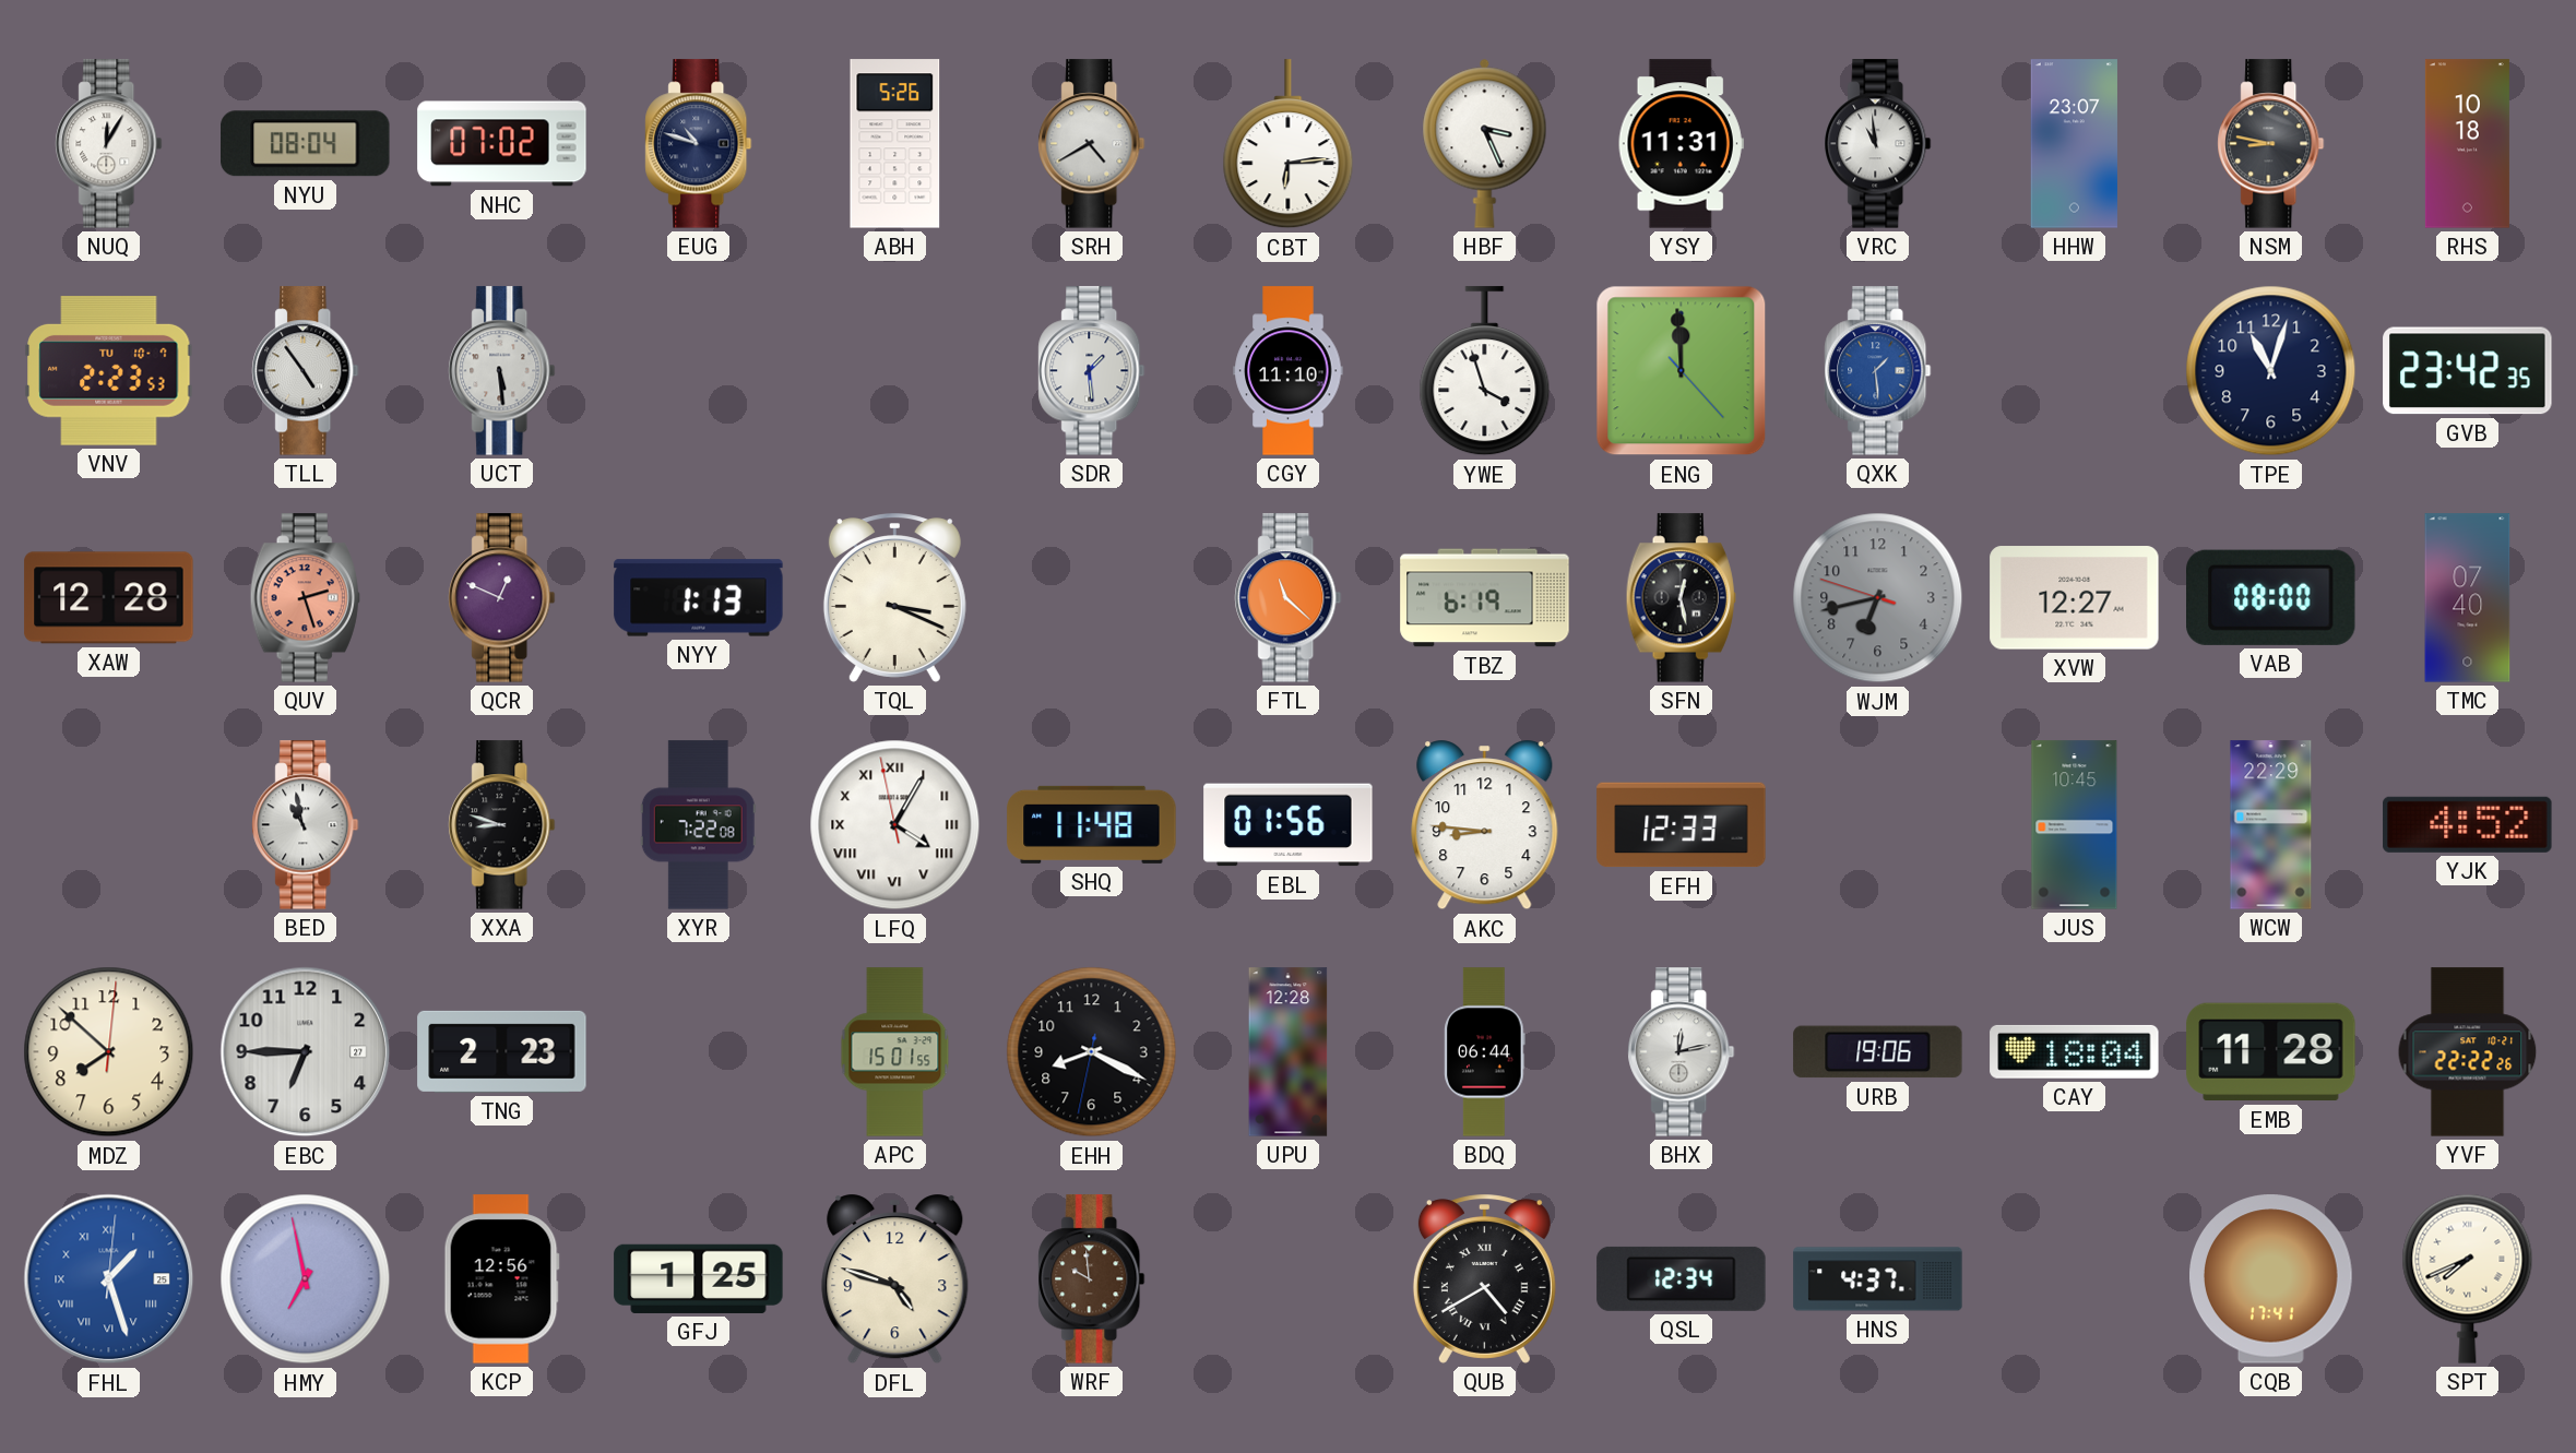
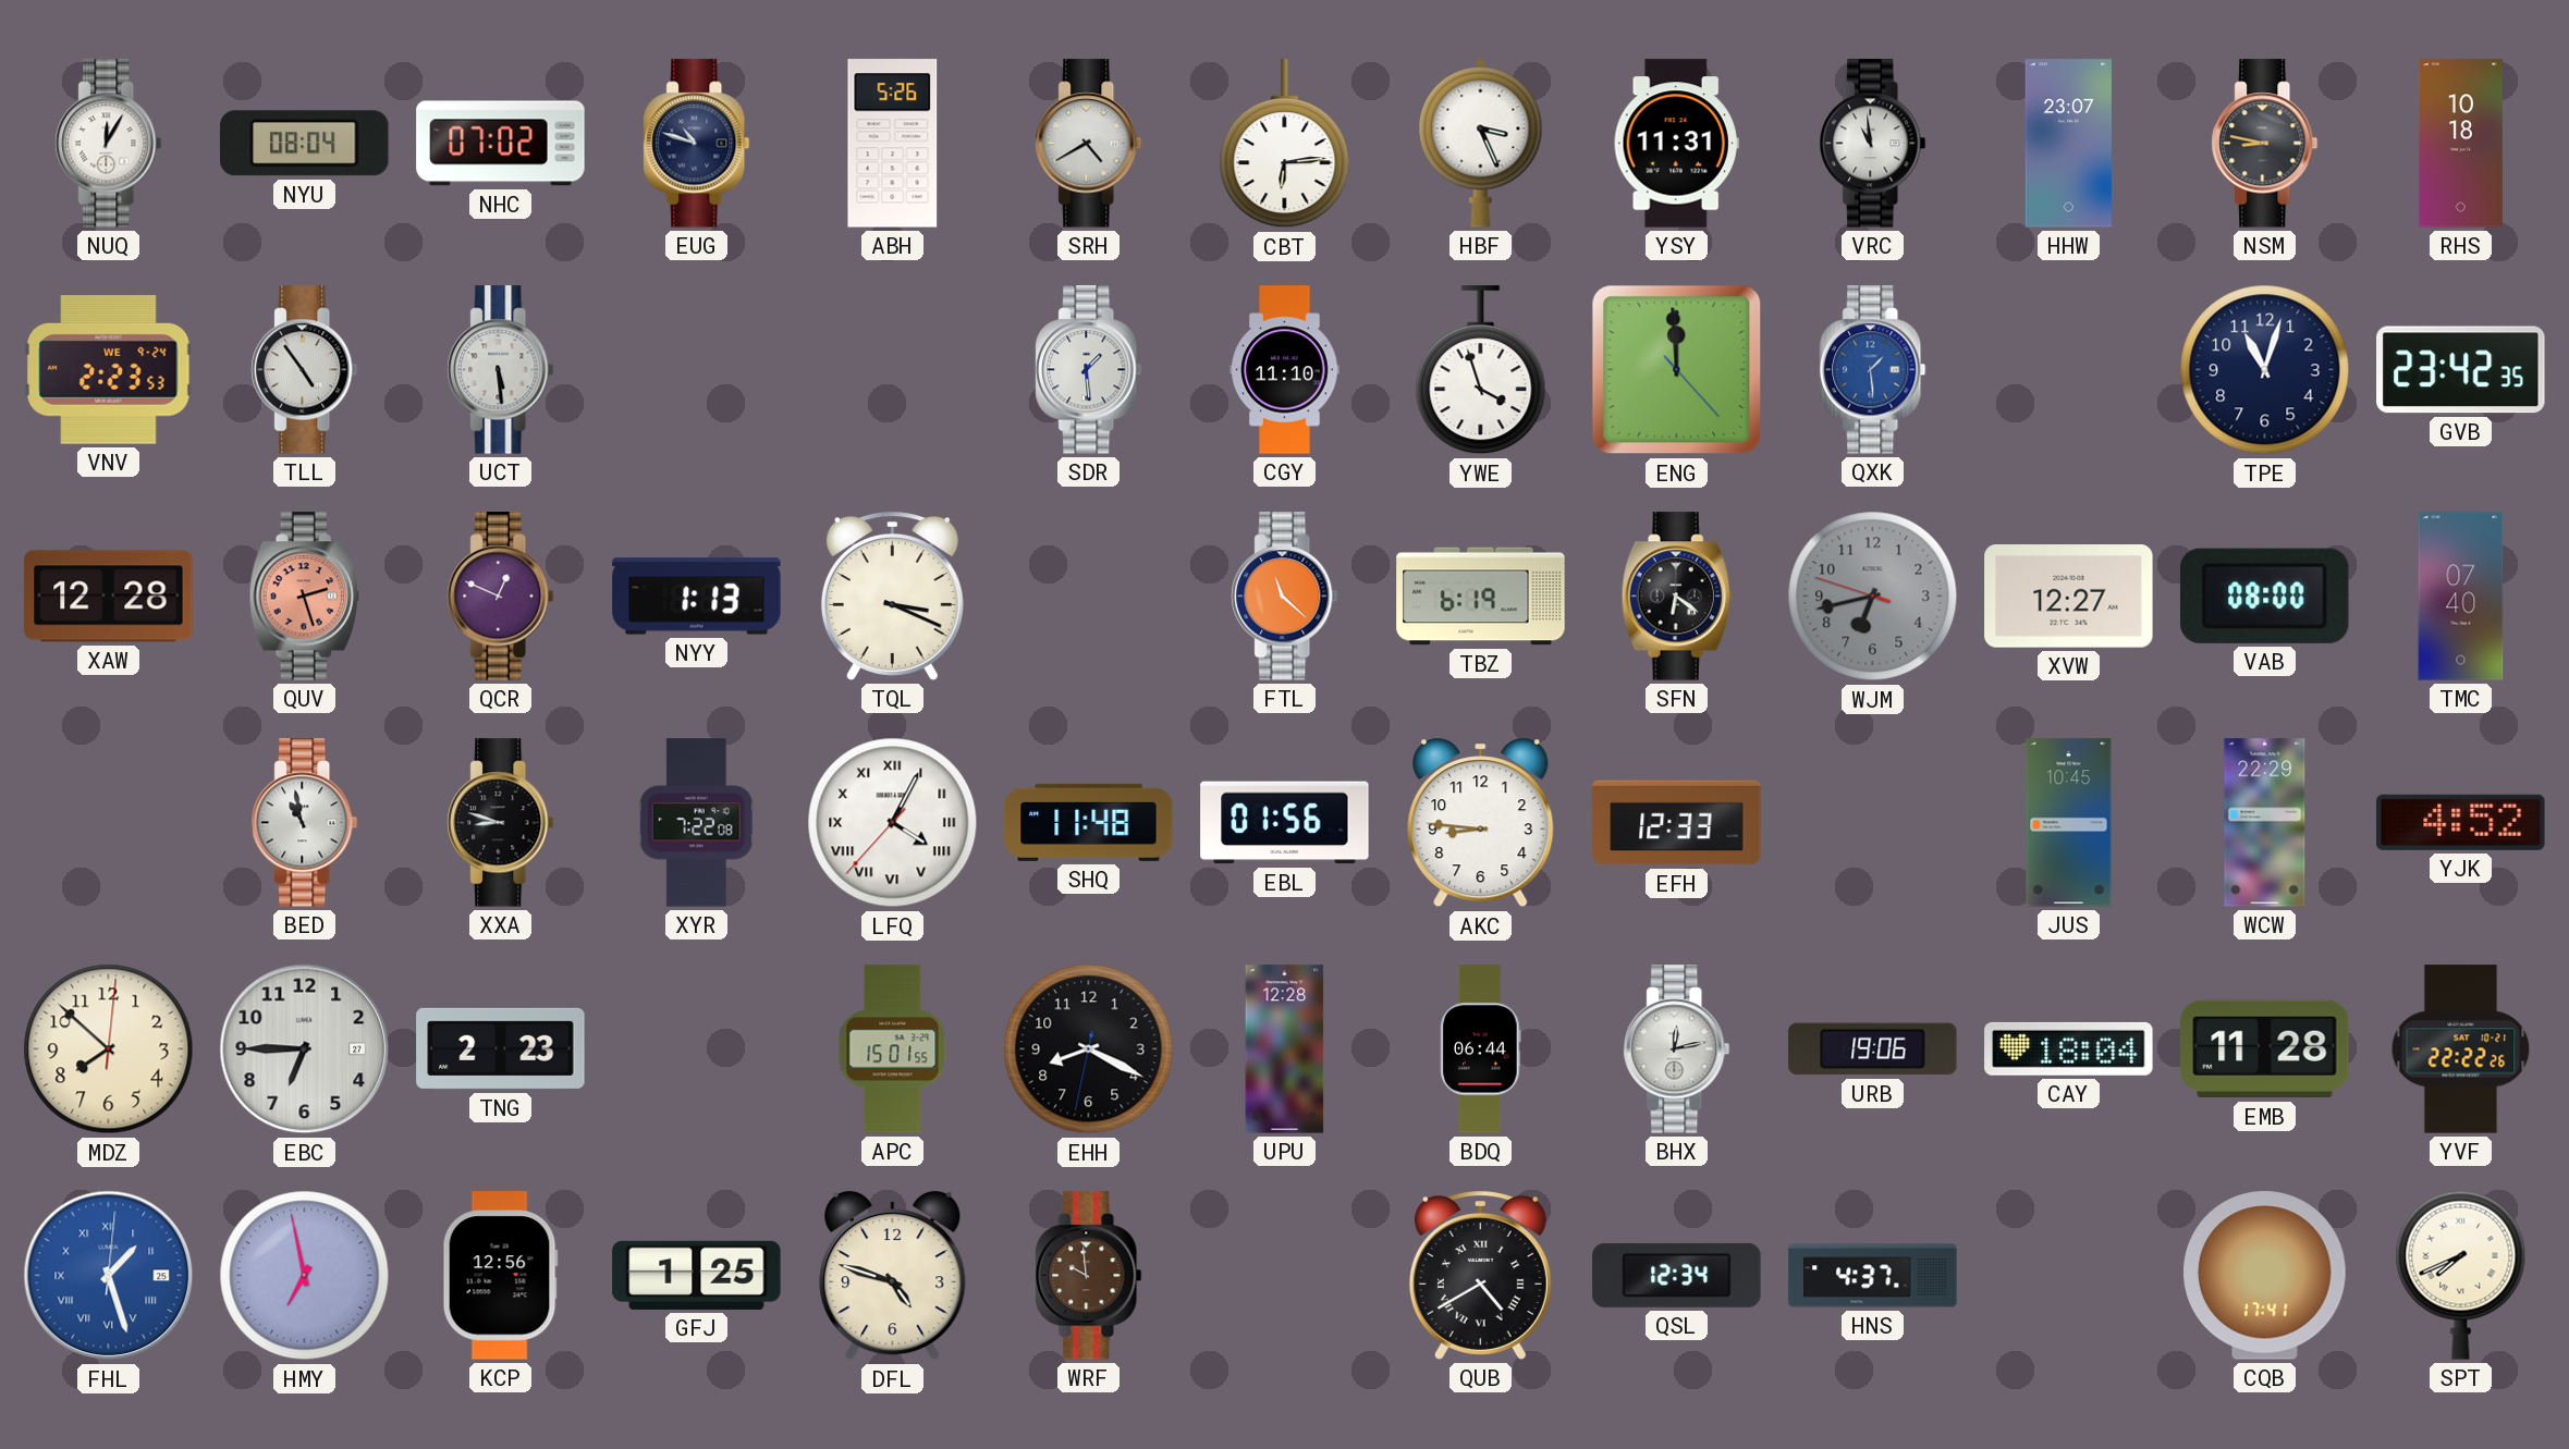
VNV date: TU 10-7 -> WE 9-24 (109, 370)
SFN: 12:28 -> 6:21 (1676, 597)
LFQ: 4:04:58 -> 4:04:37 (893, 823)
